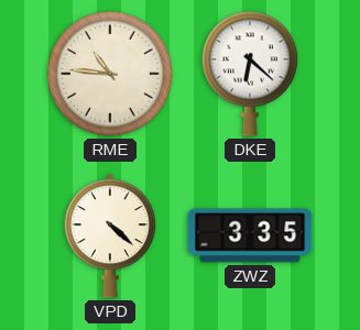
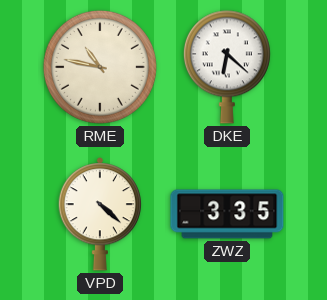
RME: 10:46 -> 10:47 (100, 67)
